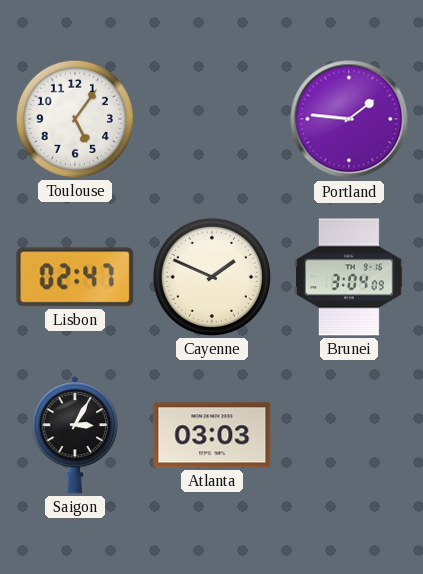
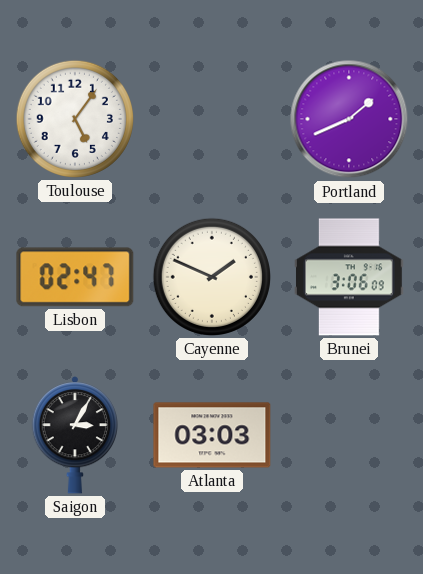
Portland: 1:46 -> 1:41 (349, 119)
Brunei: 3:04 -> 3:06 (350, 277)
